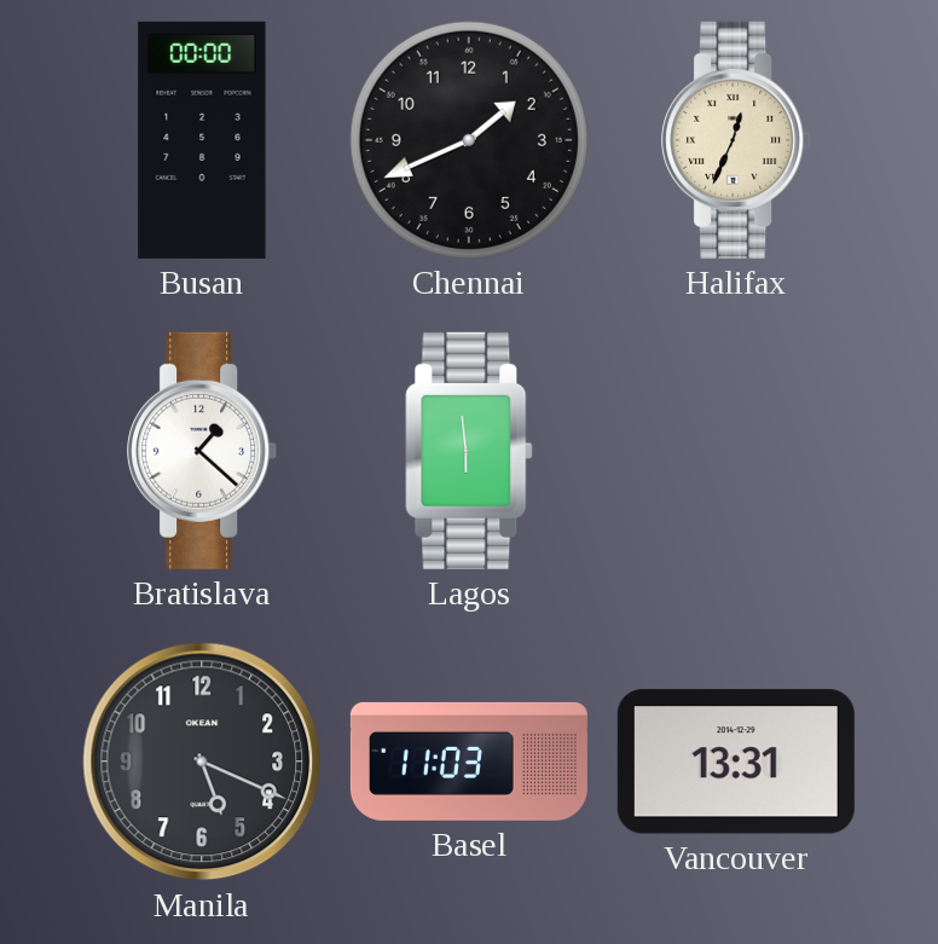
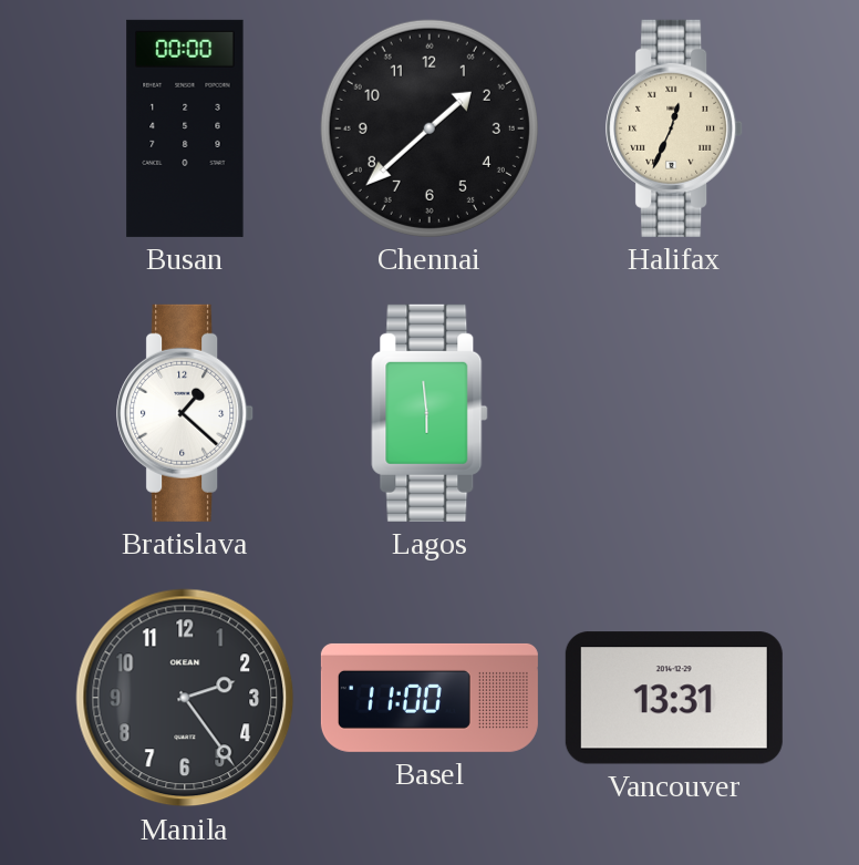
Chennai: 1:41 -> 1:38 (429, 128)
Manila: 5:19 -> 2:24 (185, 698)
Basel: 11:03 -> 11:00 (429, 698)
